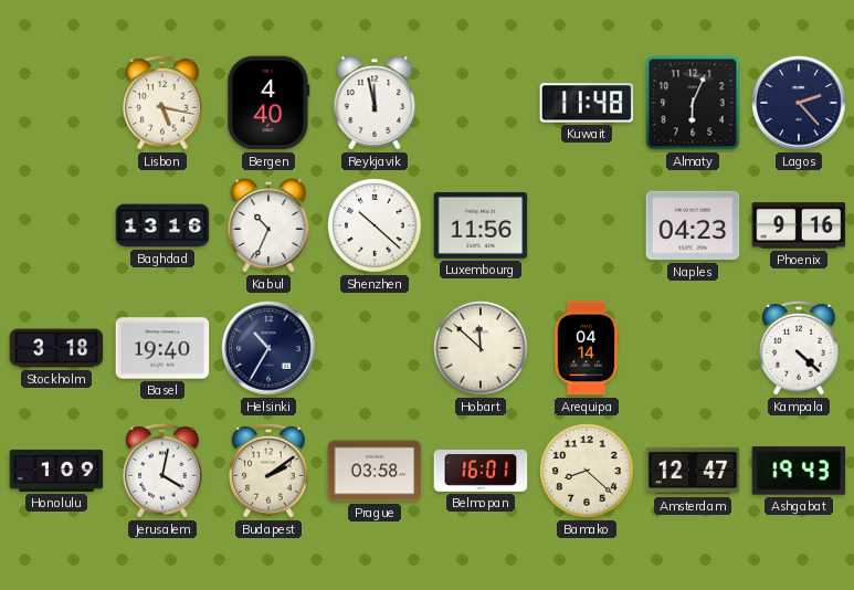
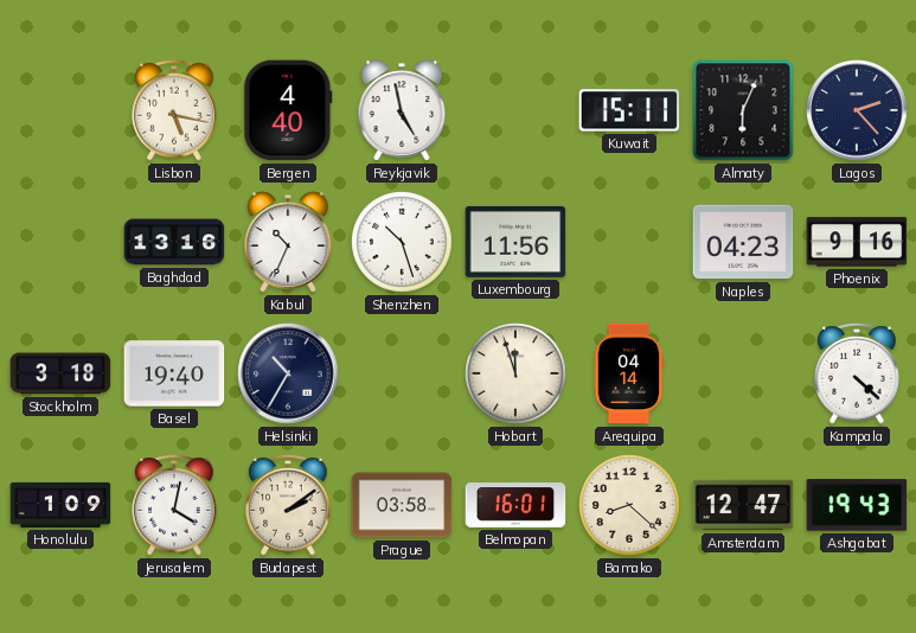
Reykjavik: 11:58 -> 4:58 (402, 110)
Kuwait: 11:48 -> 15:11 (629, 110)
Shenzhen: 10:22 -> 10:27 (402, 242)
Hobart: 11:52 -> 11:57 (515, 373)
